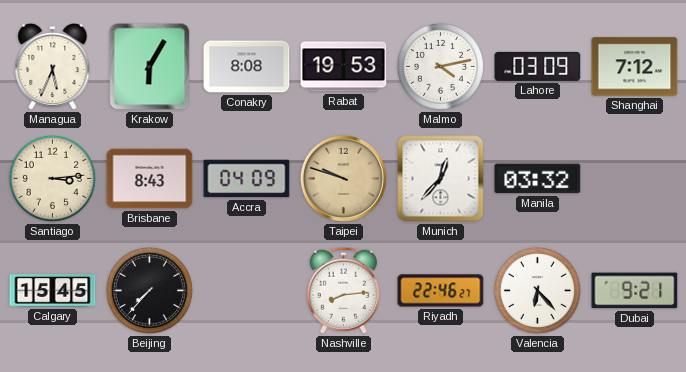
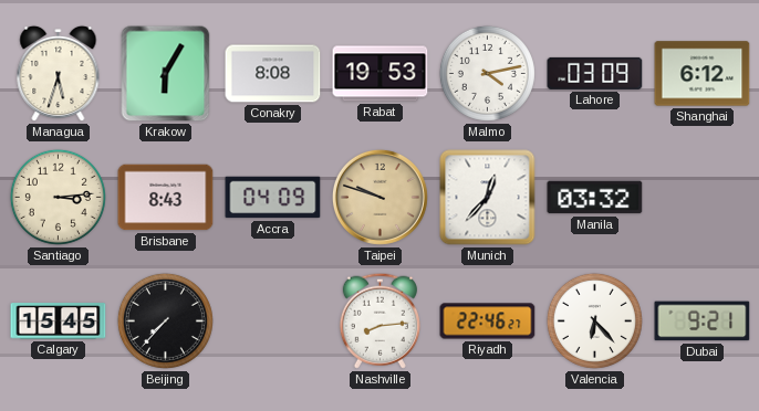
Managua: 5:34 -> 5:33 (59, 74)
Shanghai: 7:12 -> 6:12 (703, 74)
